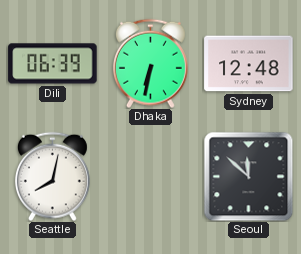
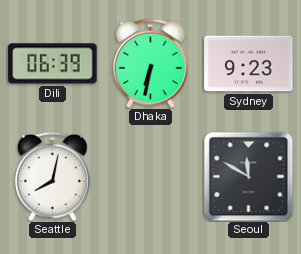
Sydney: 12:48 -> 9:23 (249, 64)
Seoul: 11:52 -> 11:50 (248, 176)
